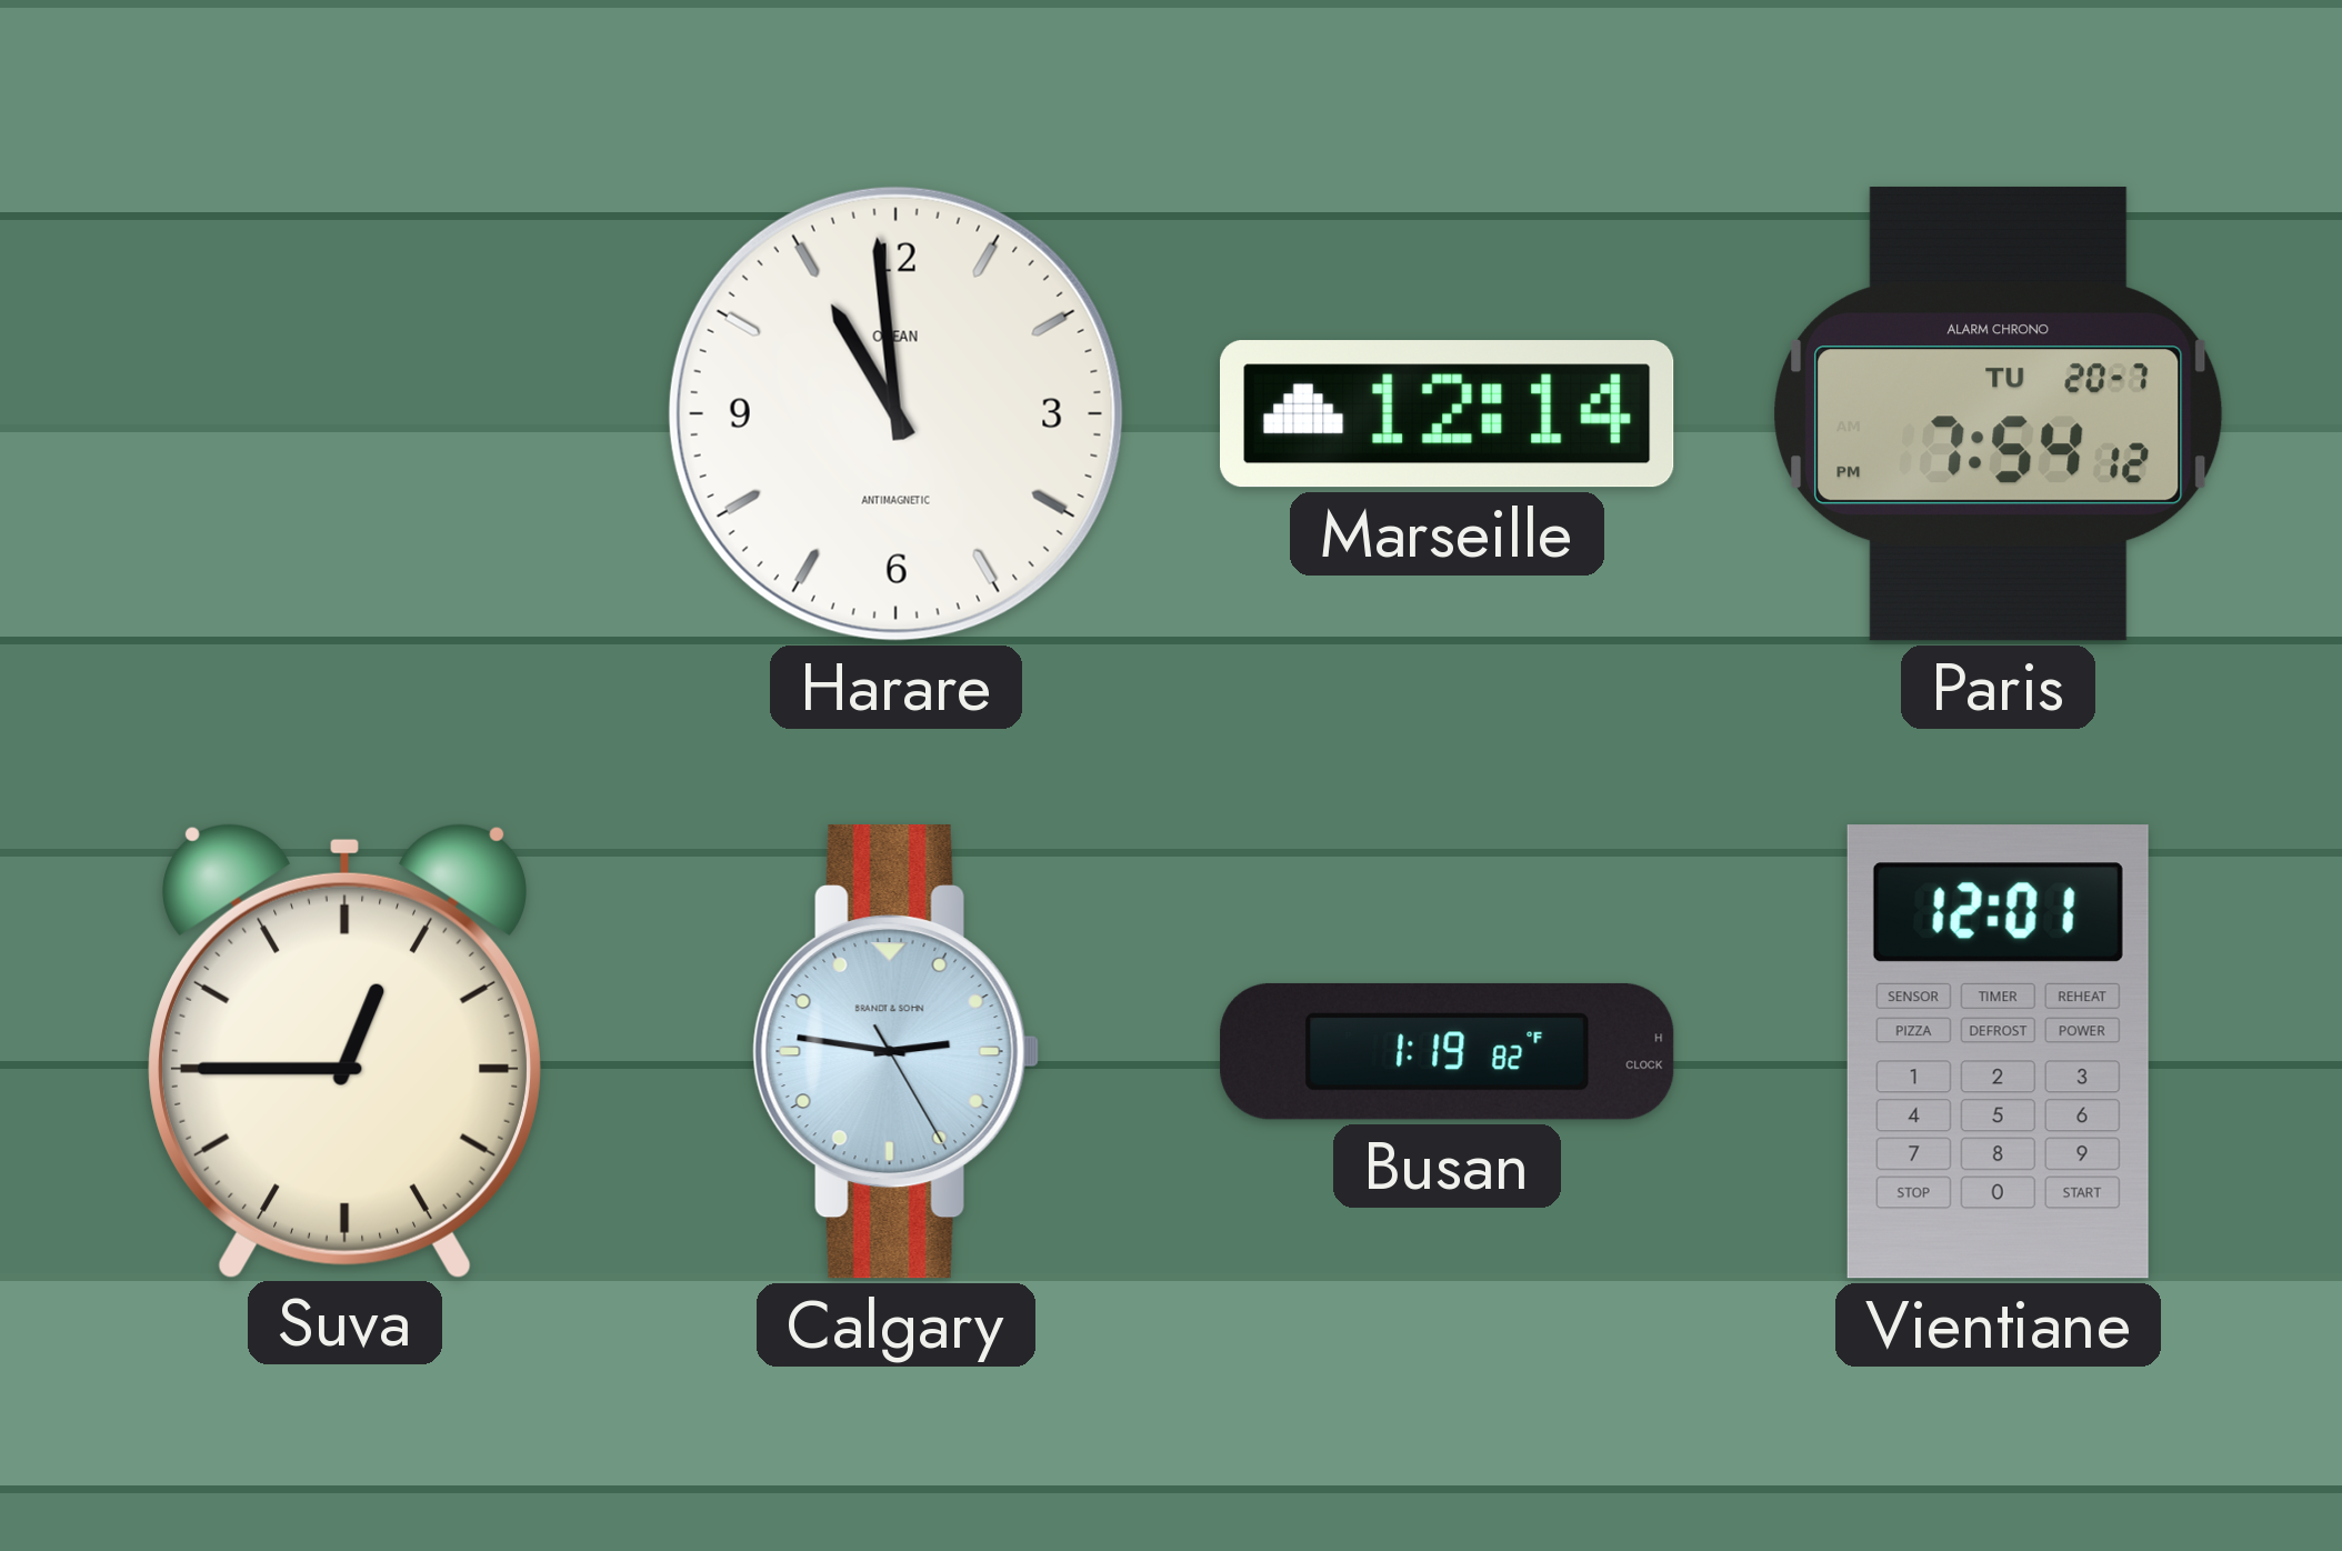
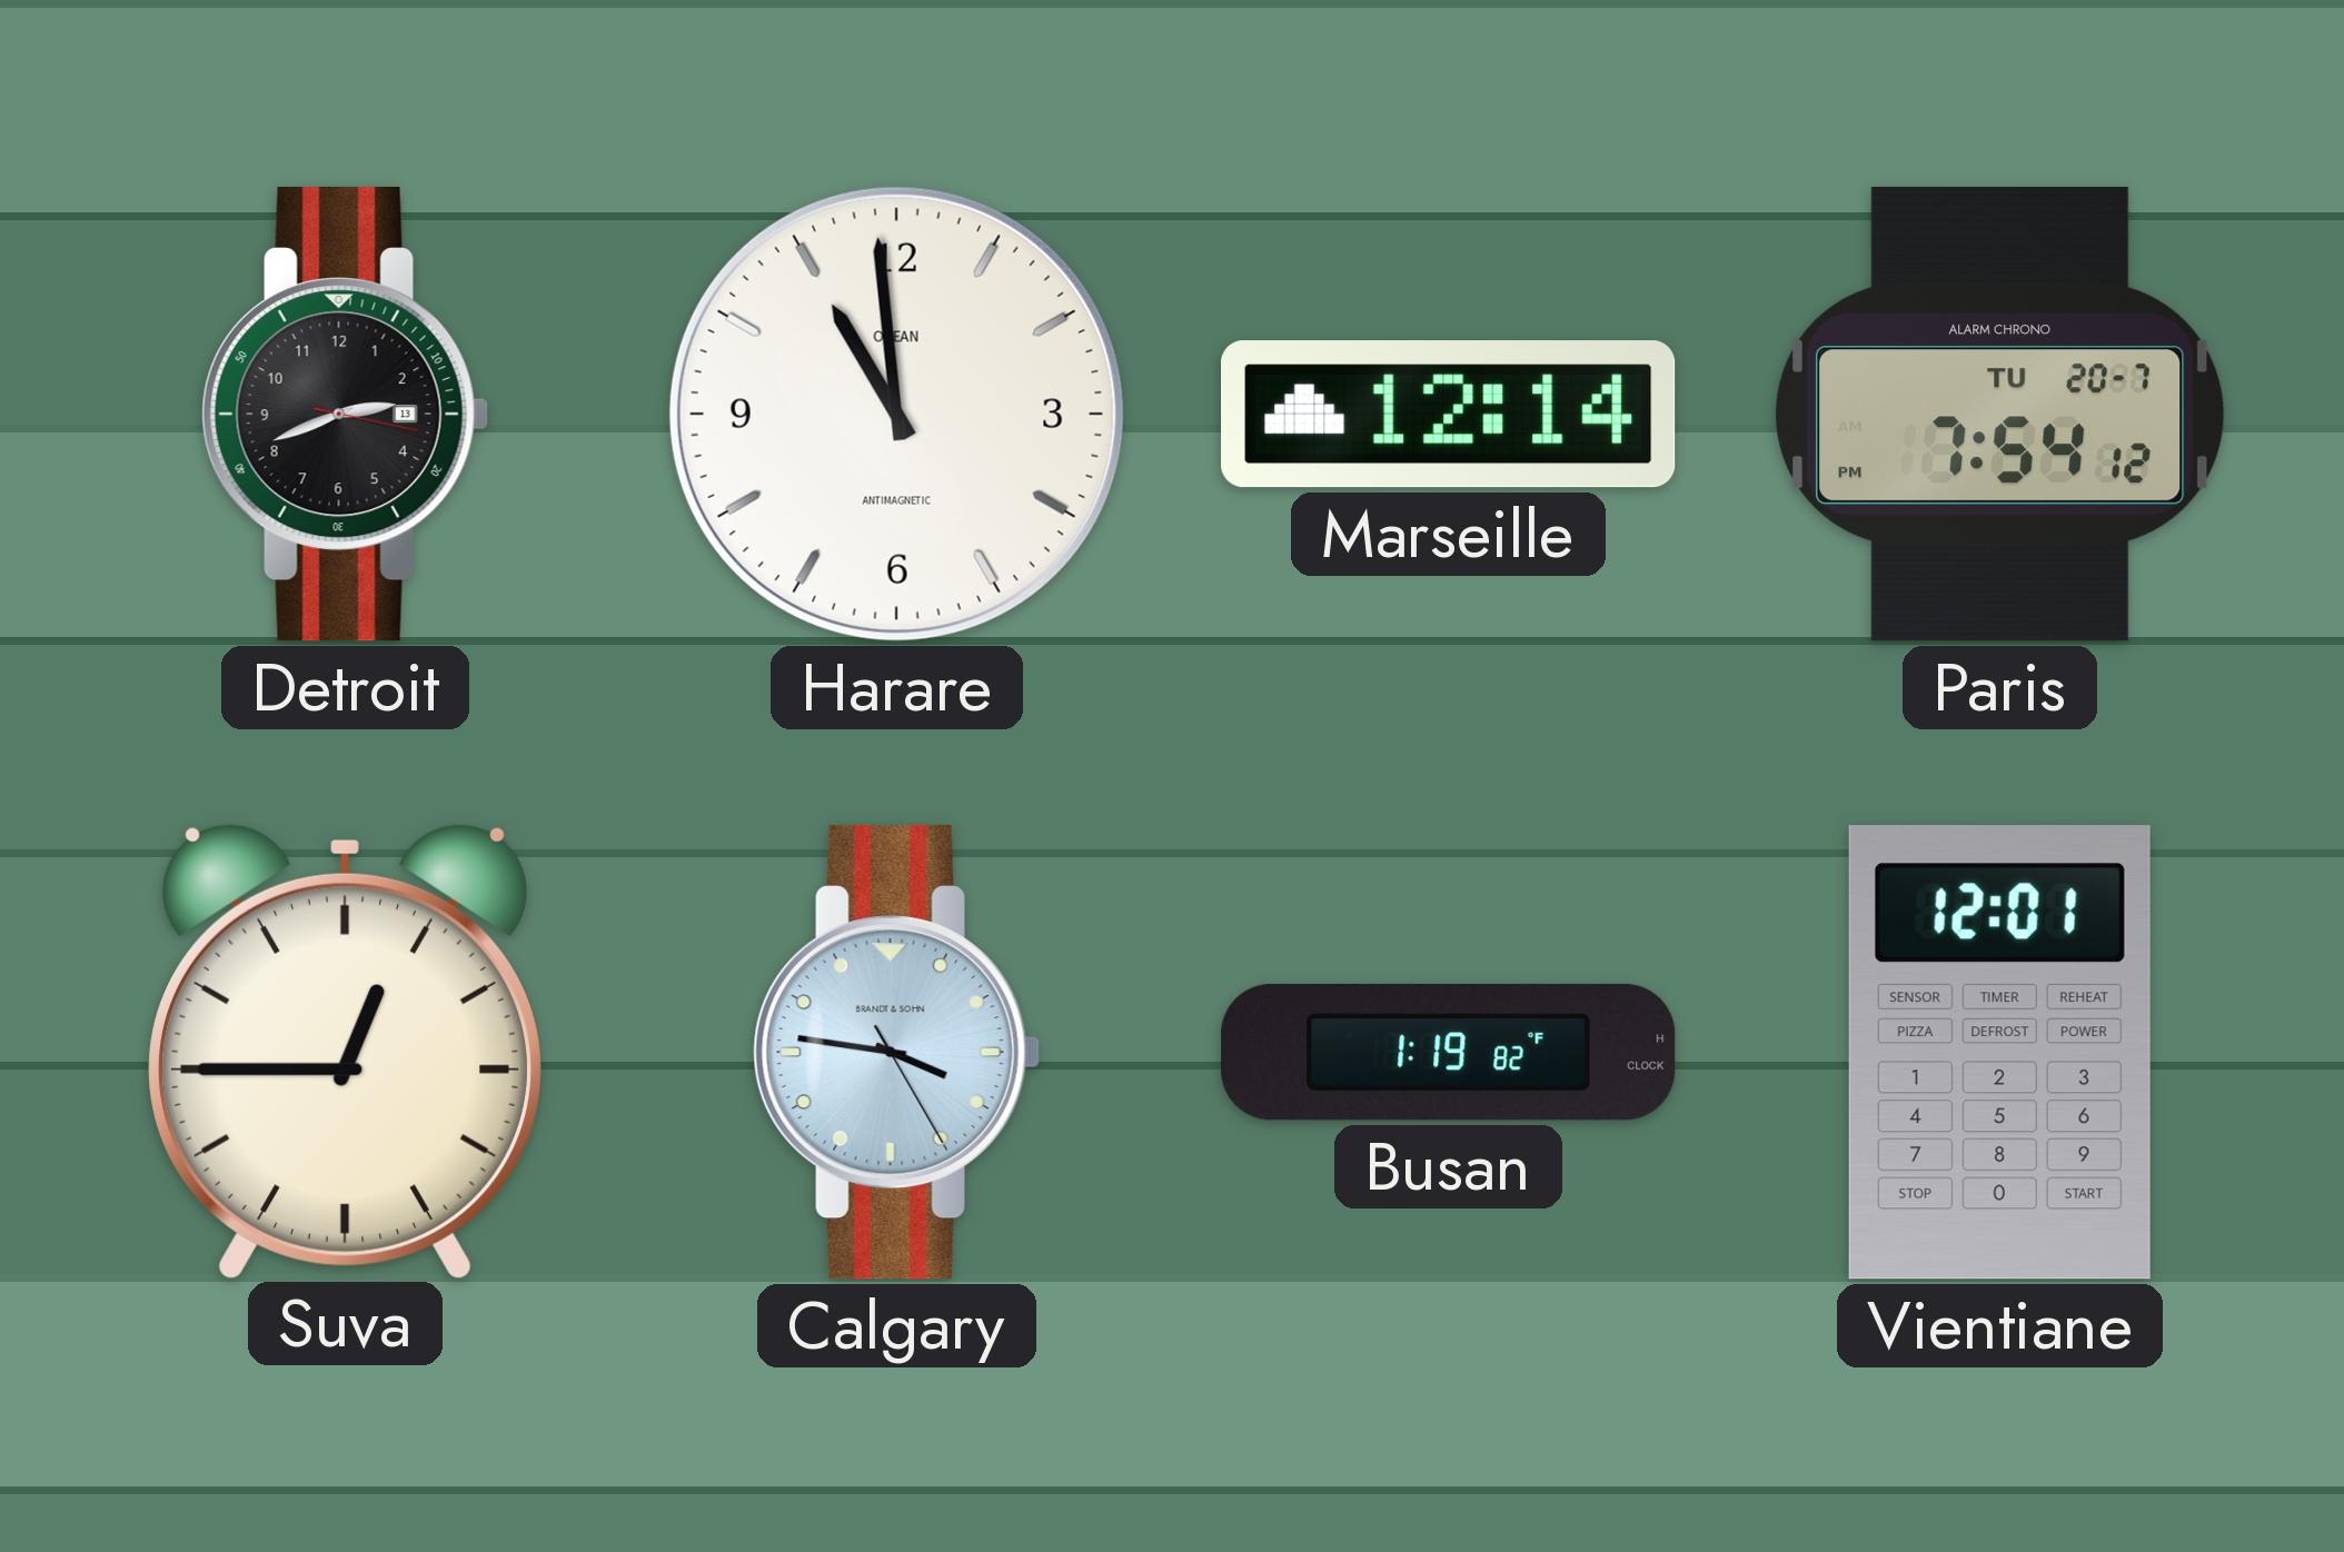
Detroit: none -> 2:41 (345, 415)
Calgary: 2:46 -> 3:46 (896, 1053)
